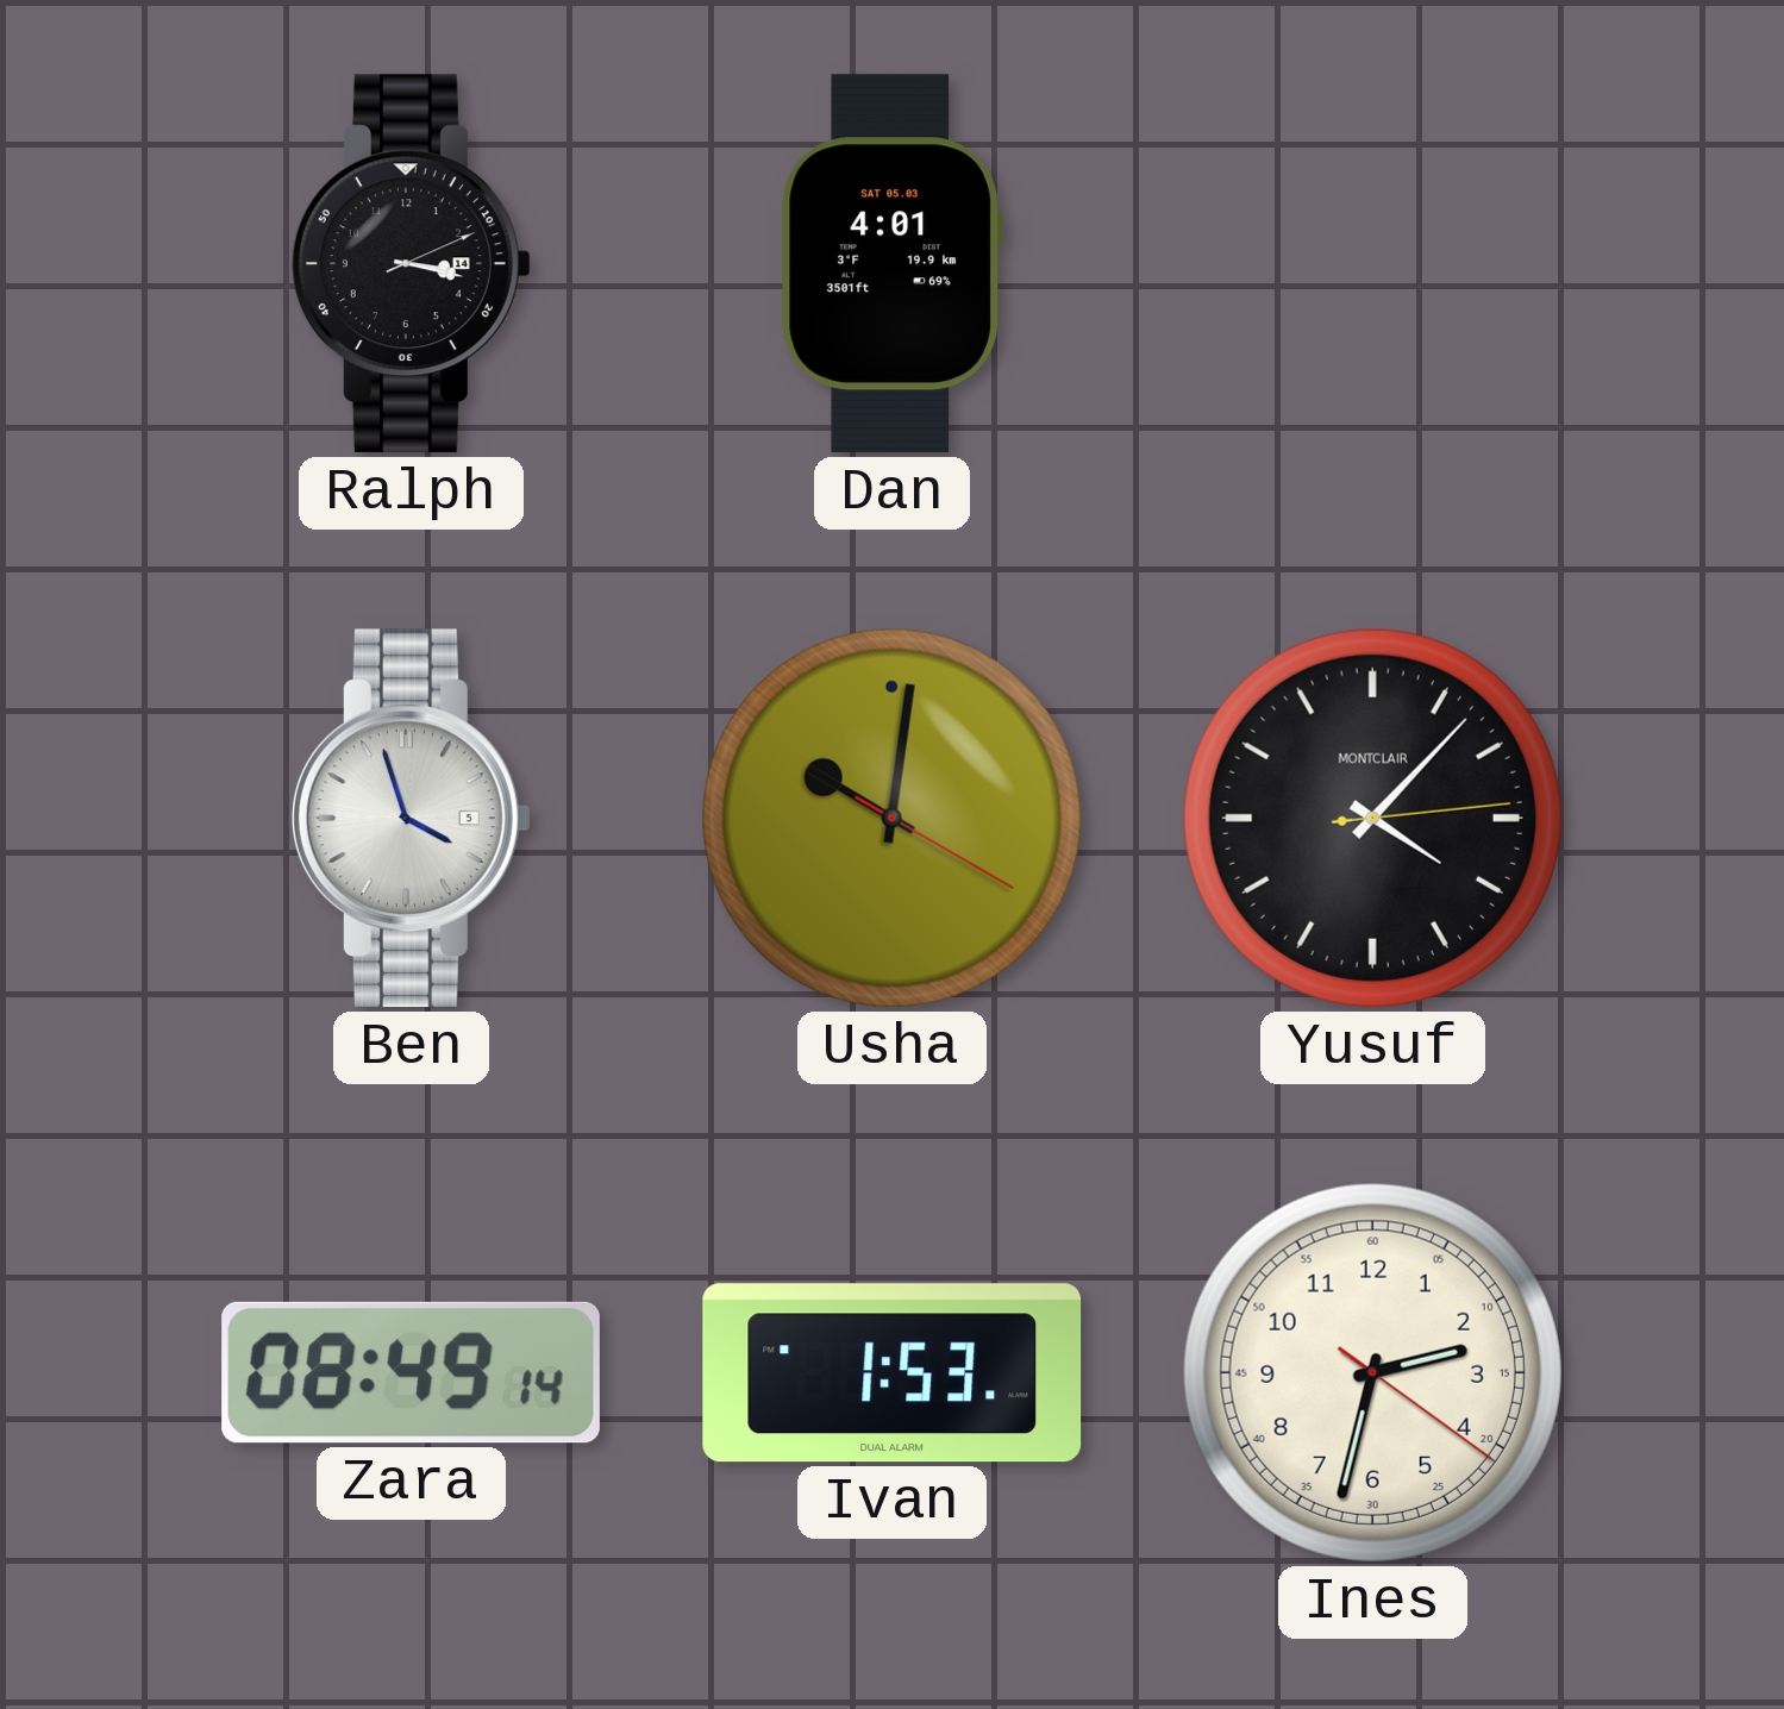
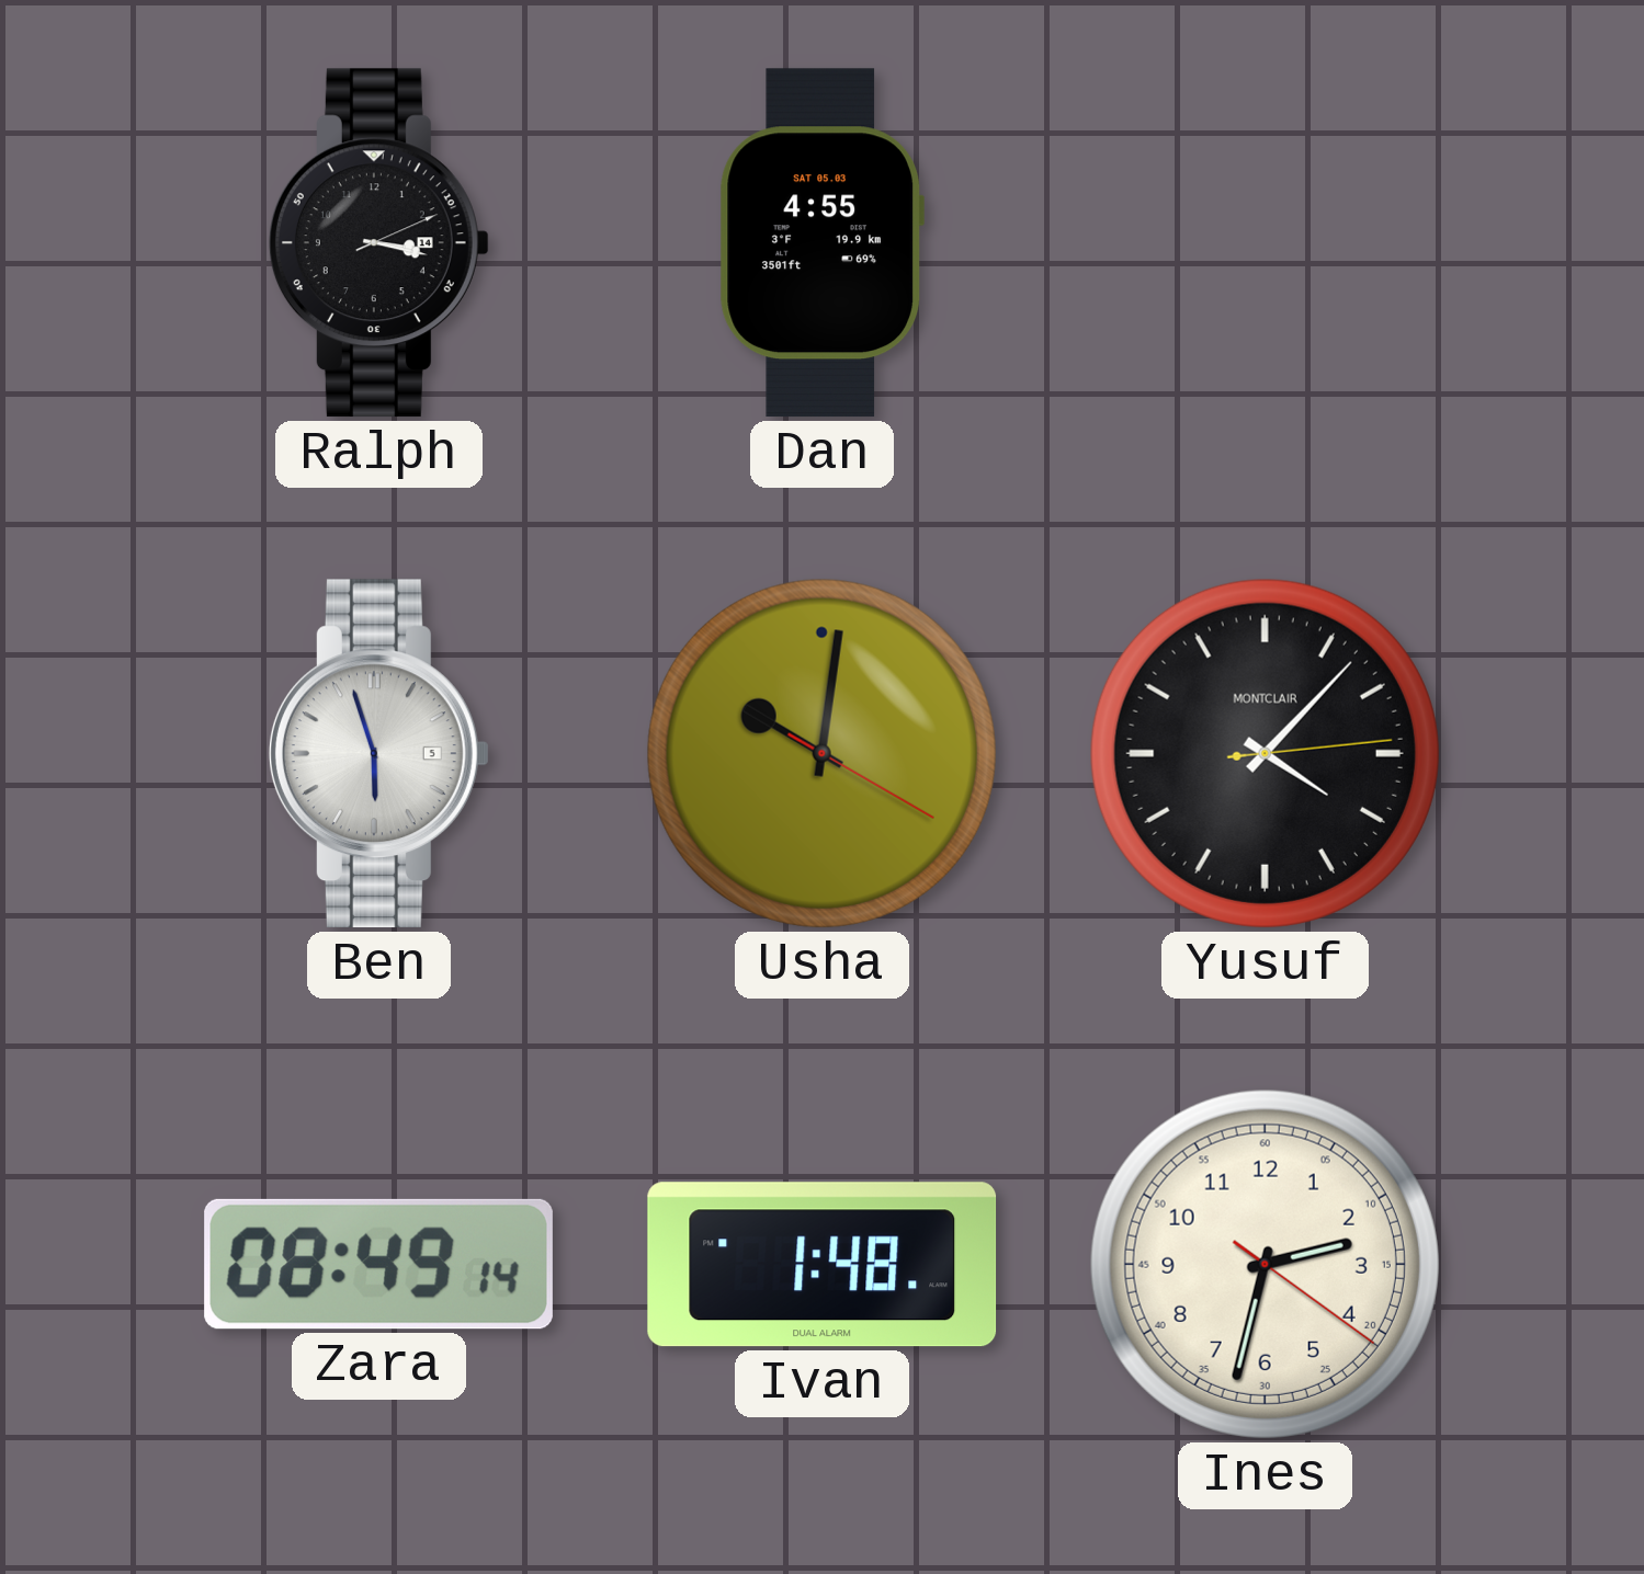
Dan: 4:01 -> 4:55 (821, 243)
Ben: 3:57 -> 5:57 (378, 754)
Ivan: 1:53 -> 1:48 (823, 1265)
